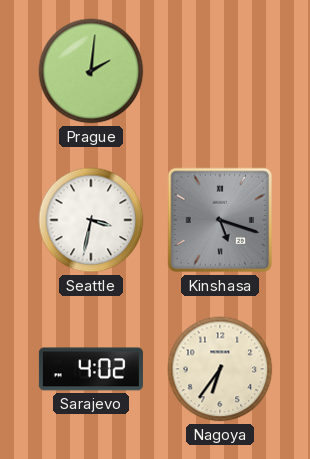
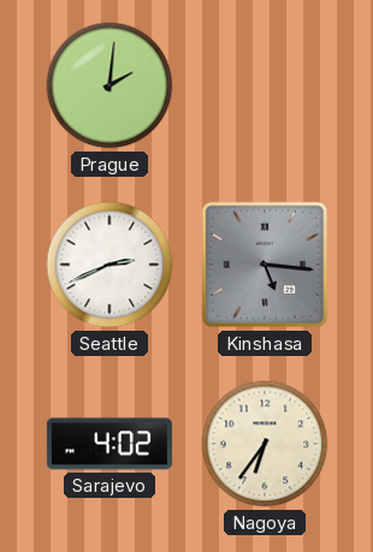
Seattle: 3:32 -> 2:41 (109, 265)
Kinshasa: 5:18 -> 5:16 (265, 265)
